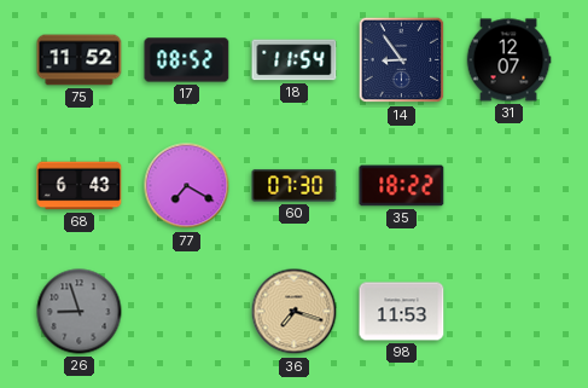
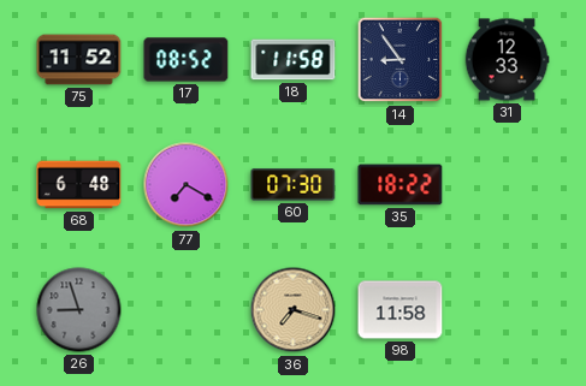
18: 11:54 -> 11:58 (294, 60)
31: 12:07 -> 12:33 (507, 60)
68: 6:43 -> 6:48 (79, 185)
98: 11:53 -> 11:58 (401, 310)
